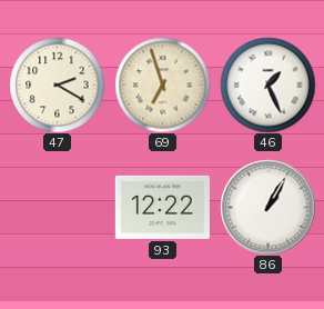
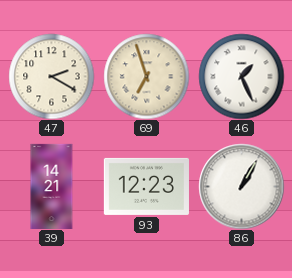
39: none -> 14:21 (52, 186)
93: 12:22 -> 12:23 (146, 186)
